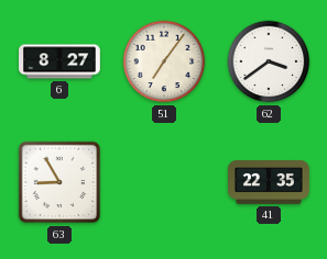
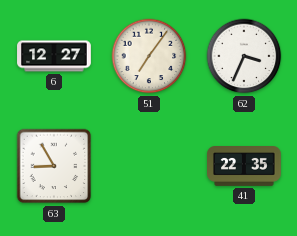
6: 8:27 -> 12:27 (54, 56)
62: 3:39 -> 3:34 (244, 56)
